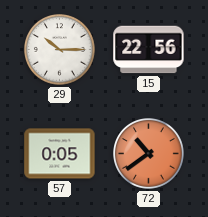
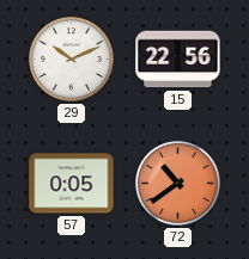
29: 10:15 -> 10:11 (72, 60)
